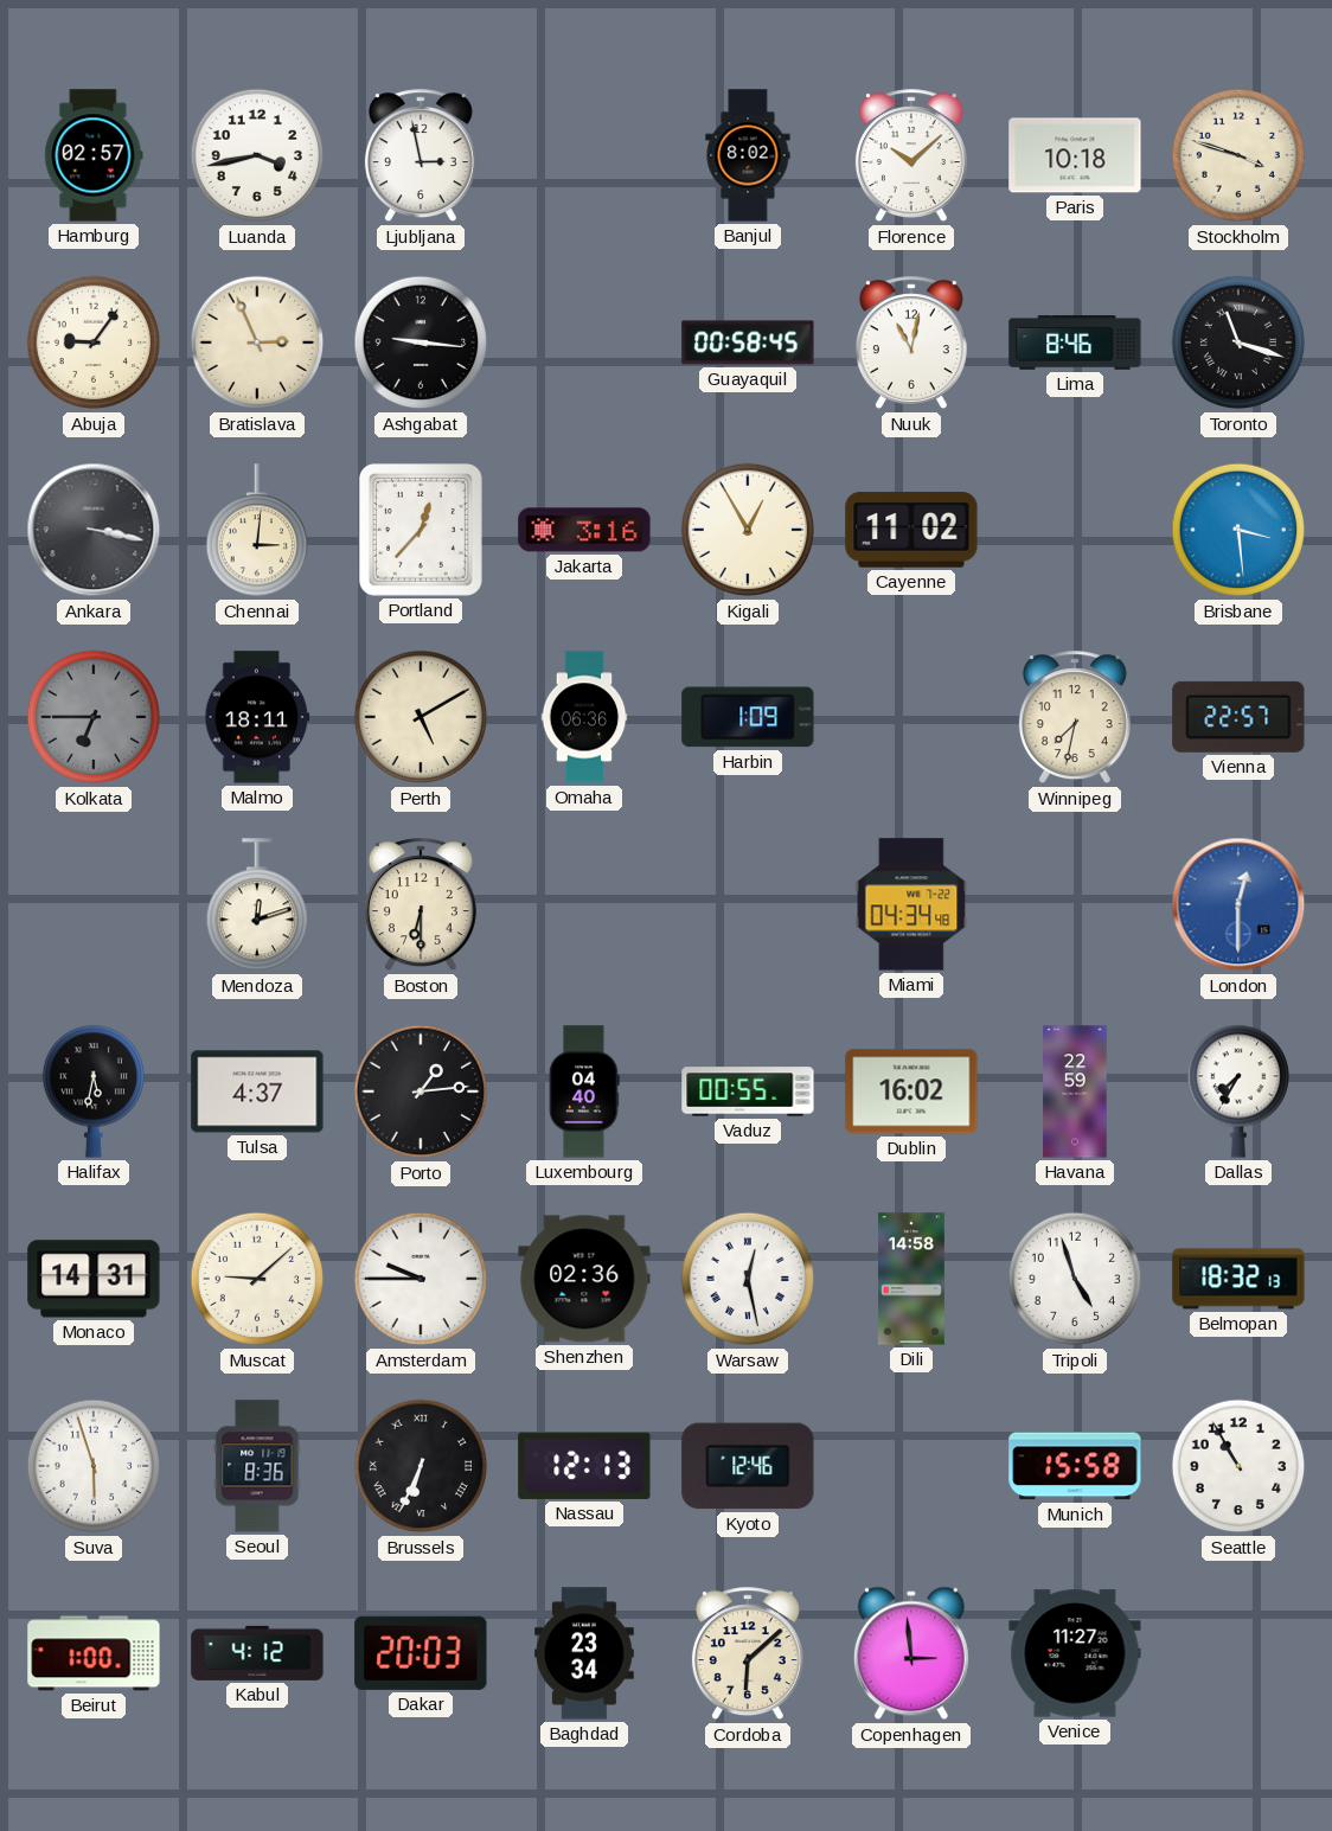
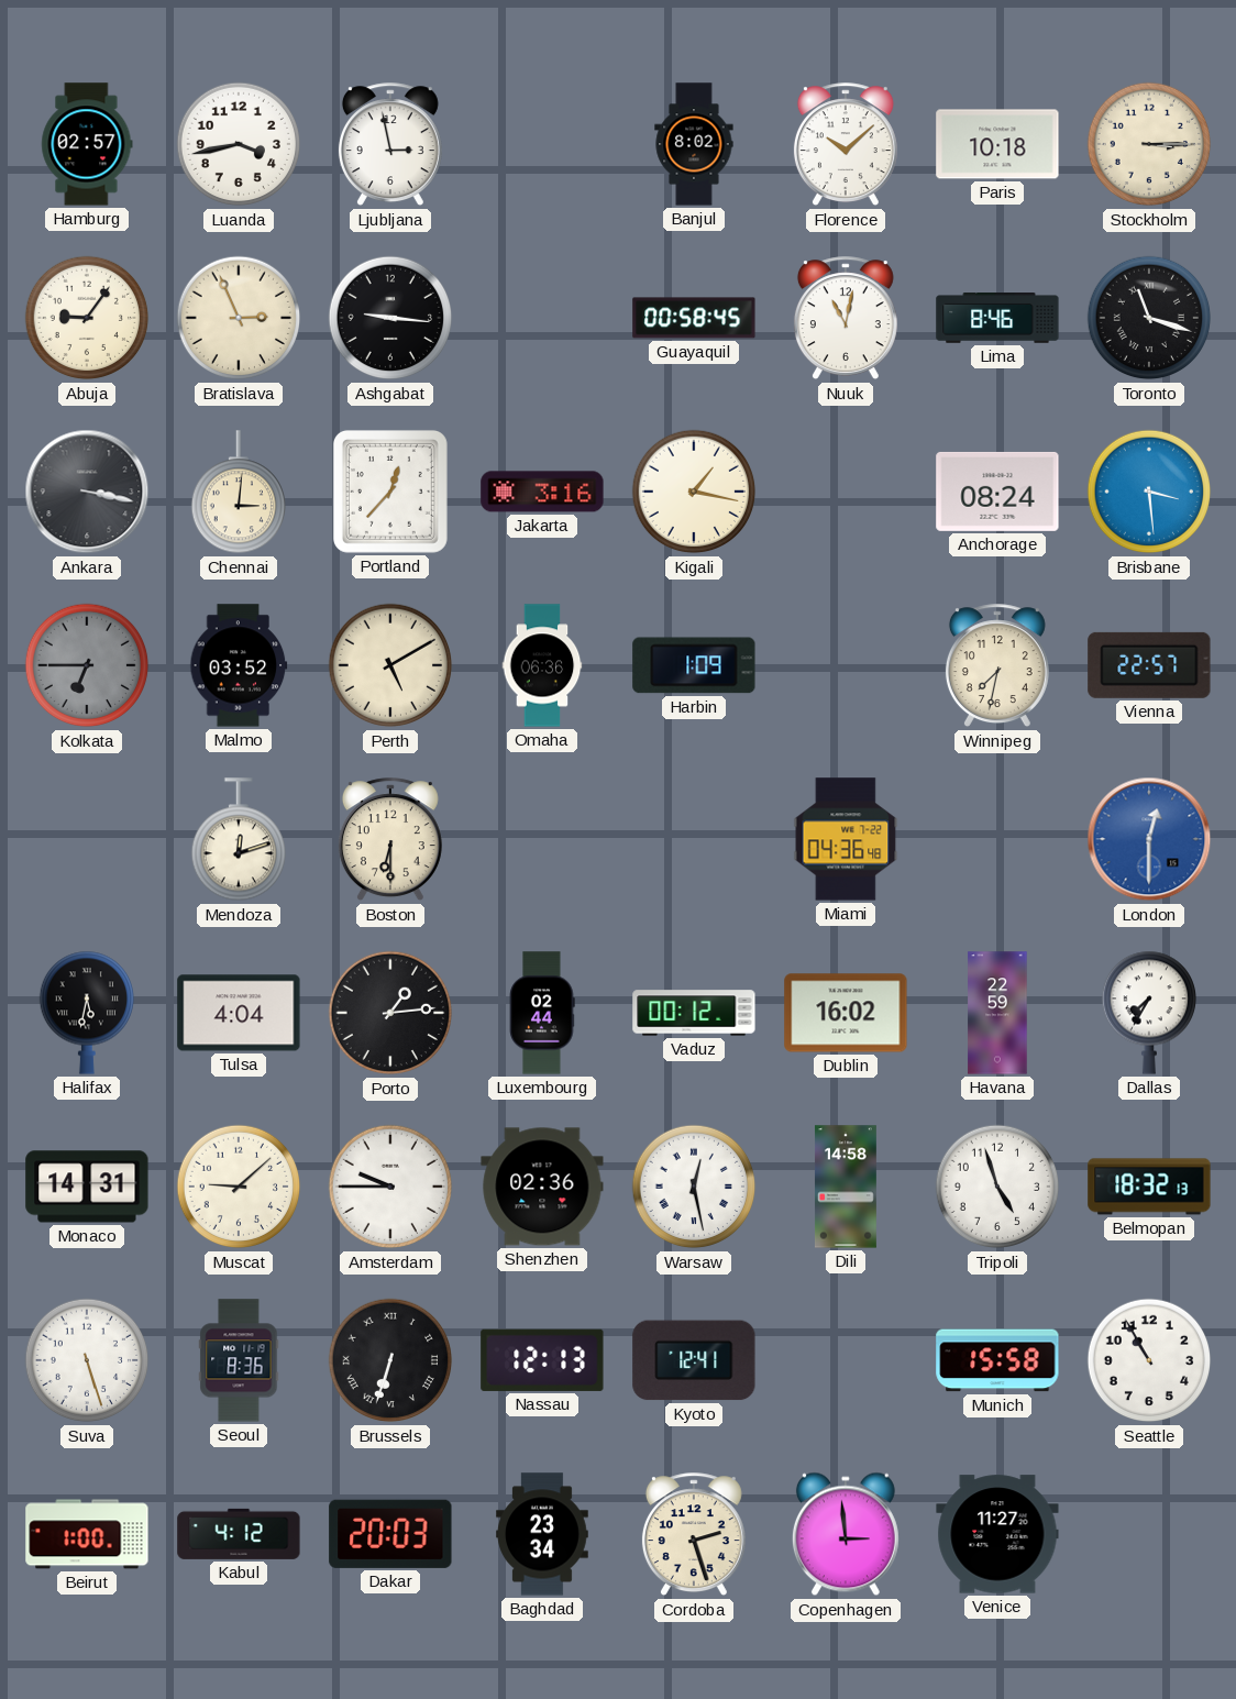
Stockholm: 3:48 -> 3:15 (1149, 144)
Kigali: 12:55 -> 1:17 (694, 492)
Cayenne: 11:02 -> none (911, 531)
Anchorage: none -> 08:24 (997, 492)
Malmo: 18:11 -> 03:52 (239, 665)
Miami: 04:34 -> 04:36 (846, 839)
Tulsa: 4:37 -> 4:04 (239, 1013)
Luxembourg: 04:40 -> 02:44 (542, 1013)
Vaduz: 00:55 -> 00:12 (694, 1013)
Suva: 5:57 -> 5:27 (87, 1360)
Brussels: 6:34 -> 6:33 (390, 1360)
Kyoto: 12:46 -> 12:41 (694, 1360)
Cordoba: 6:08 -> 2:27 (694, 1535)
